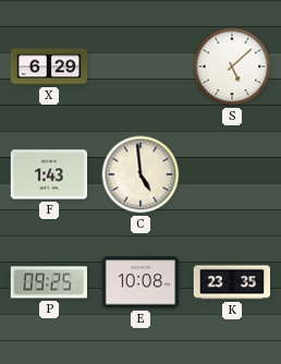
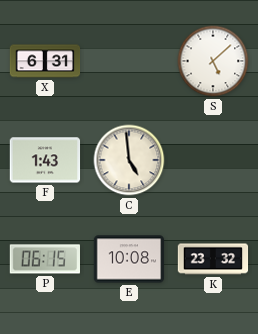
X: 6:29 -> 6:31 (45, 61)
P: 09:25 -> 06:15 (45, 259)
K: 23:35 -> 23:32 (213, 259)
